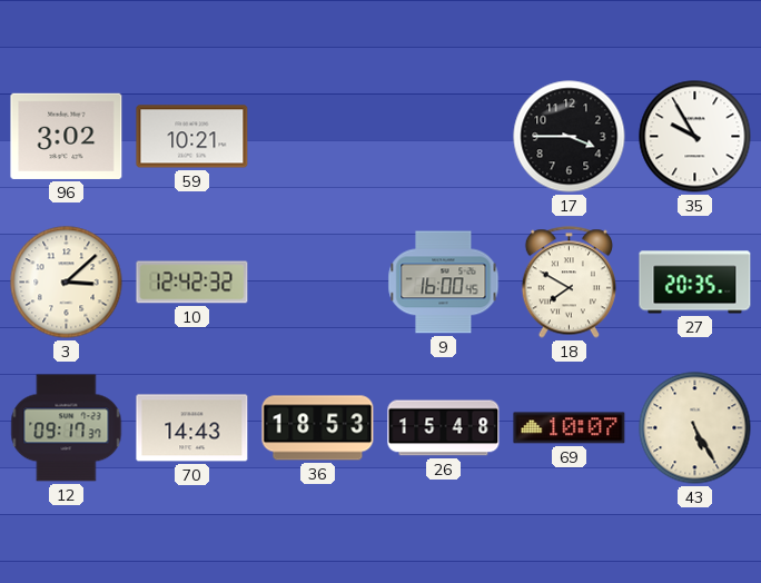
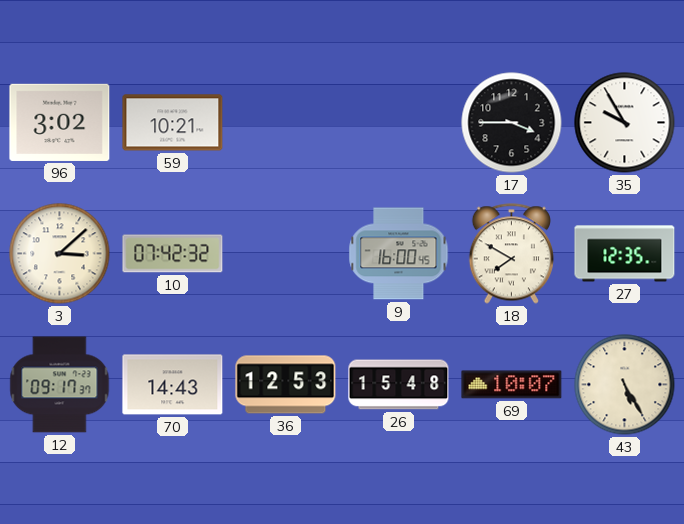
10: 12:42 -> 07:42 (173, 254)
27: 20:35 -> 12:35 (625, 254)
36: 18:53 -> 12:53 (286, 385)
